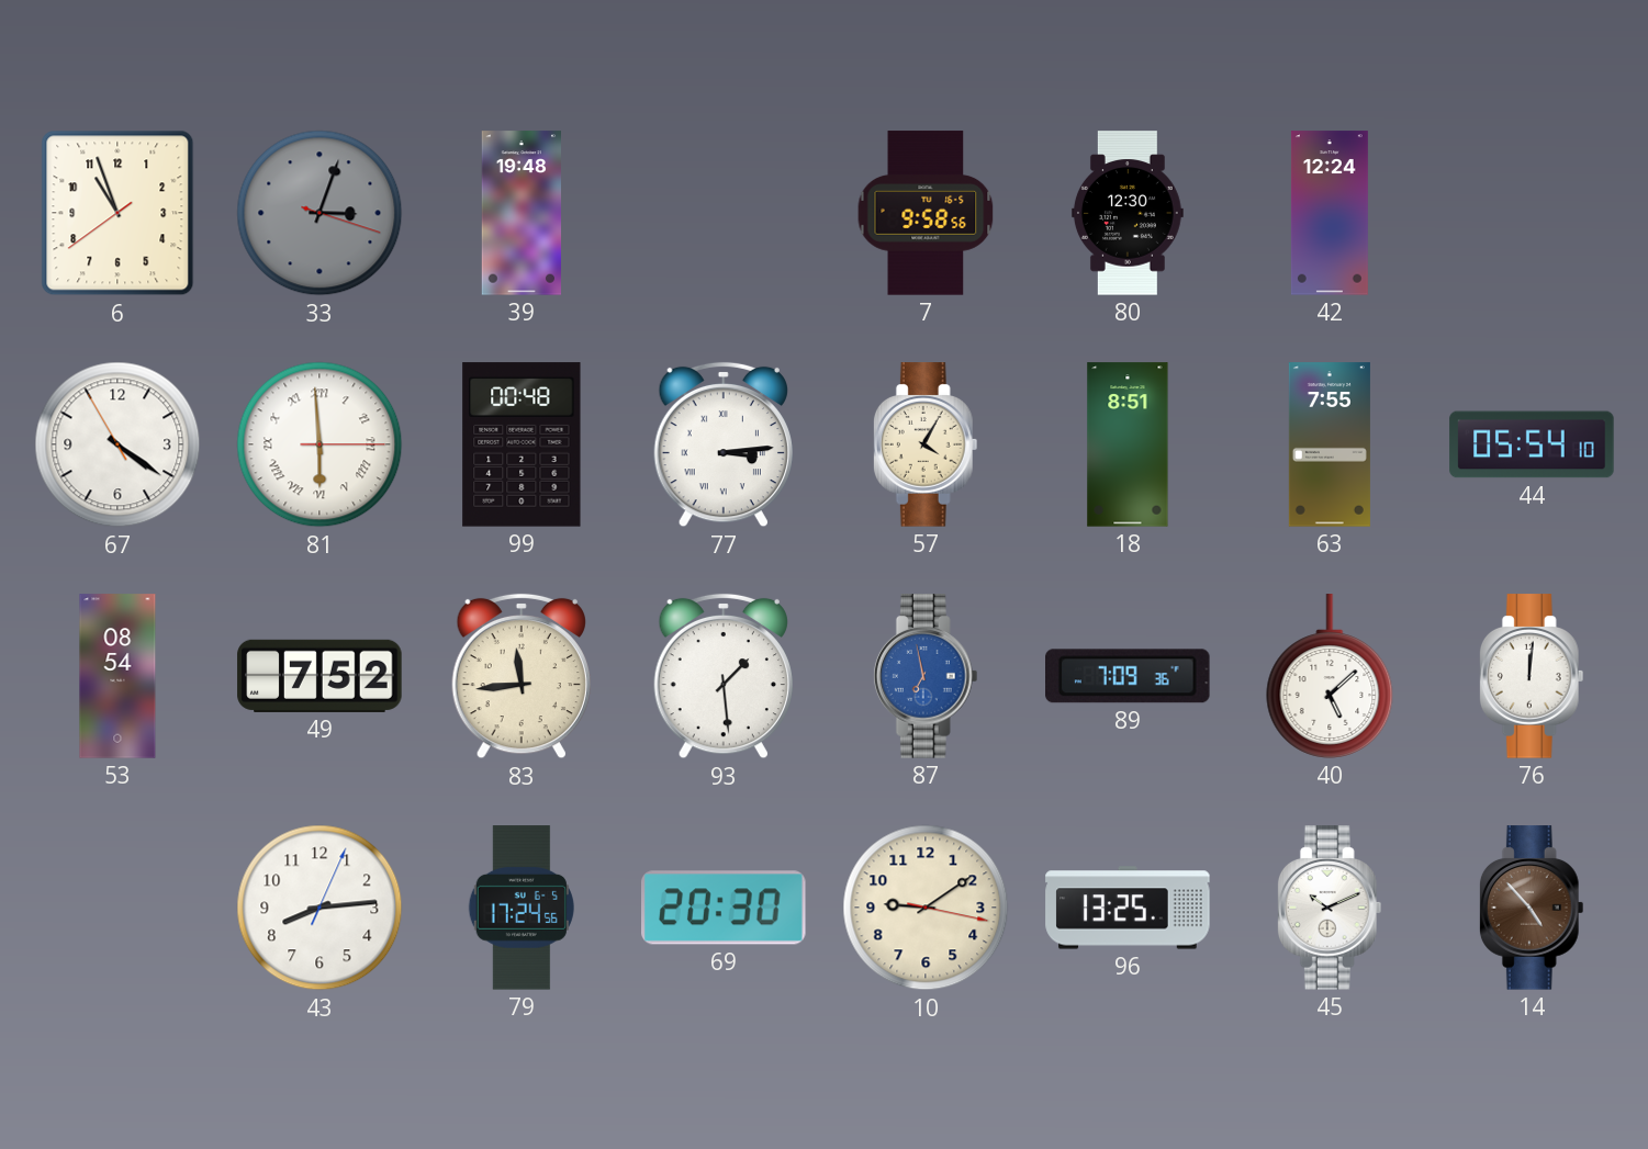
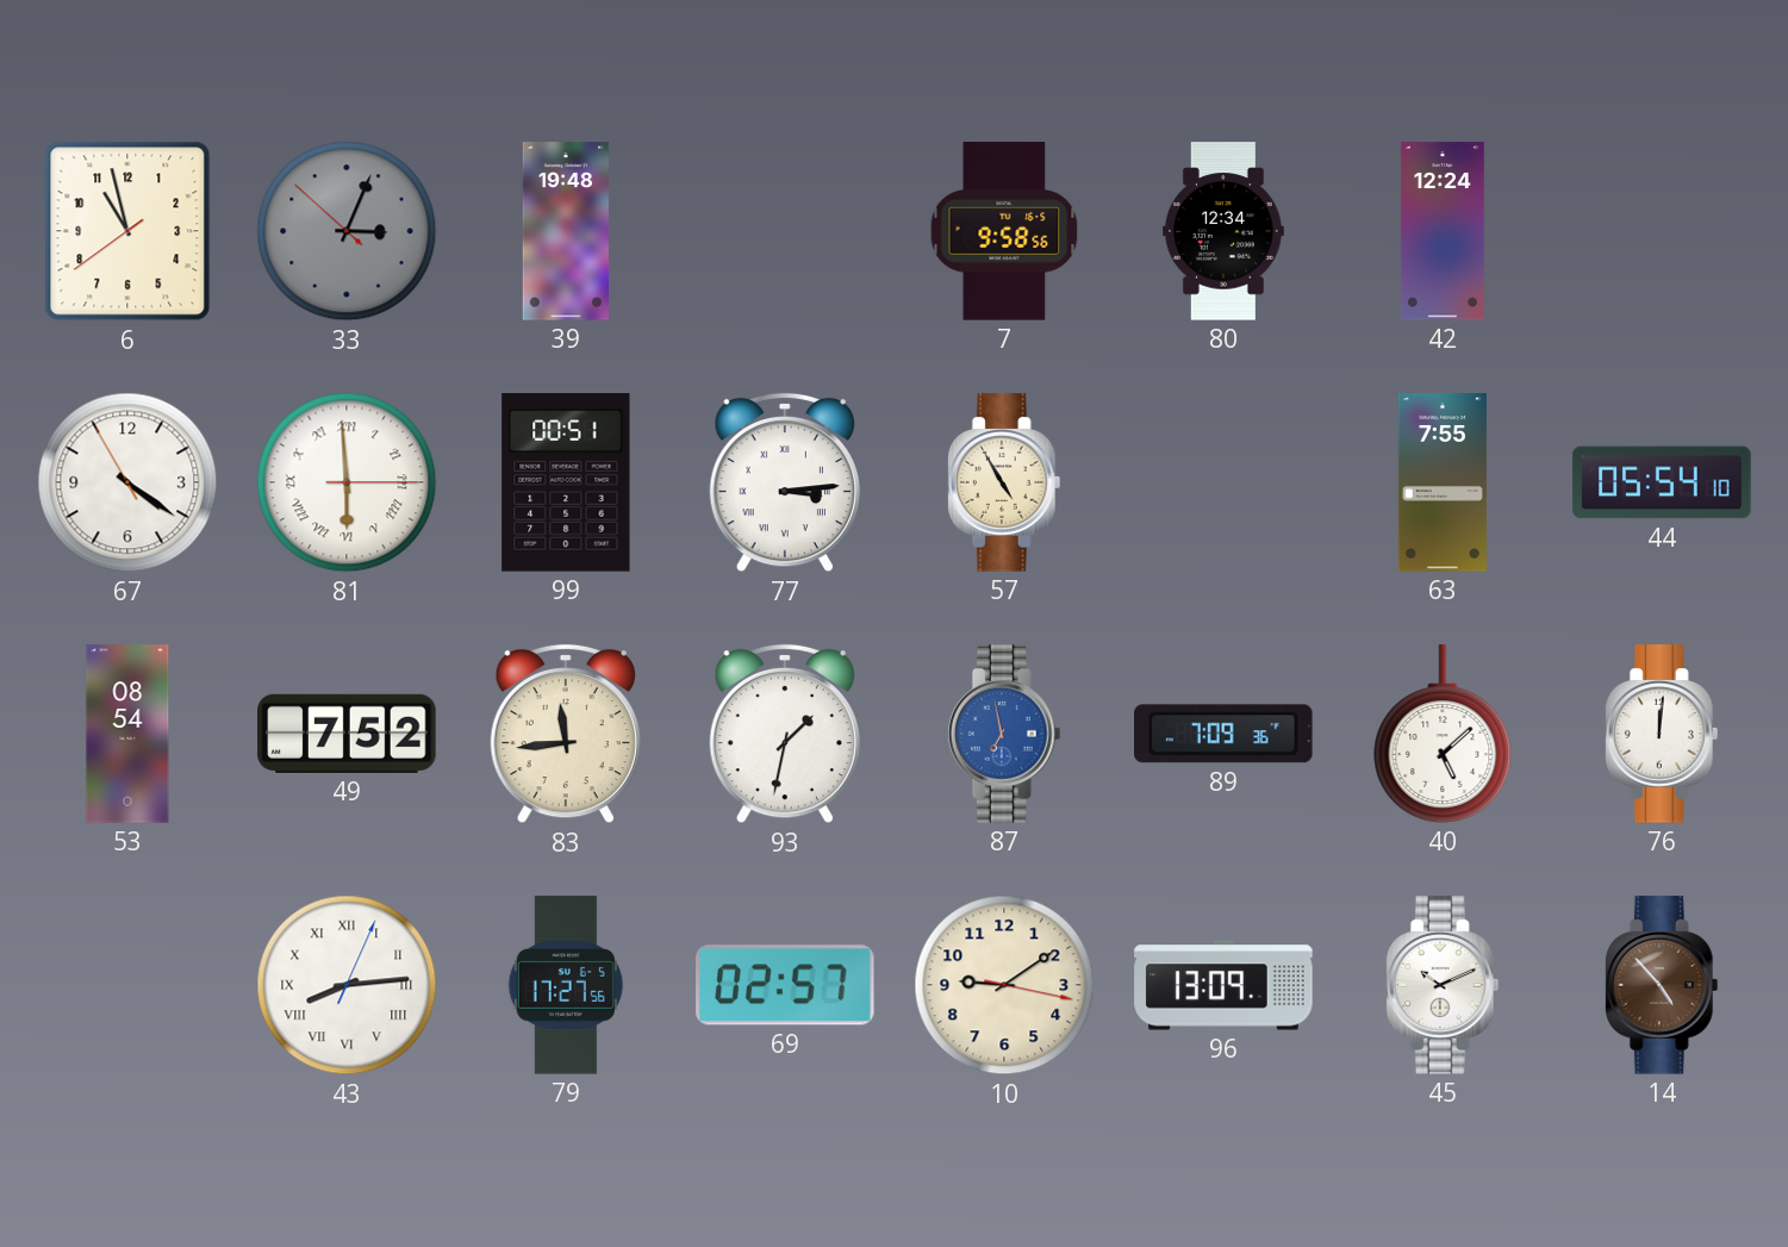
6: 10:56 -> 10:57 (127, 231)
33: 3:03:18 -> 3:03:52 (347, 231)
80: 12:30 -> 12:34 (1223, 231)
99: 00:48 -> 00:51 (566, 482)
57: 4:05 -> 4:55 (1004, 482)
18: 8:51 -> none (1128, 444)
93: 1:29 -> 1:32 (785, 734)
43 numerals: Arabic -> Roman (347, 985)
79: 17:24 -> 17:27 (566, 985)
69: 20:30 -> 02:57 (785, 985)
96: 13:25 -> 13:09 (1223, 985)
